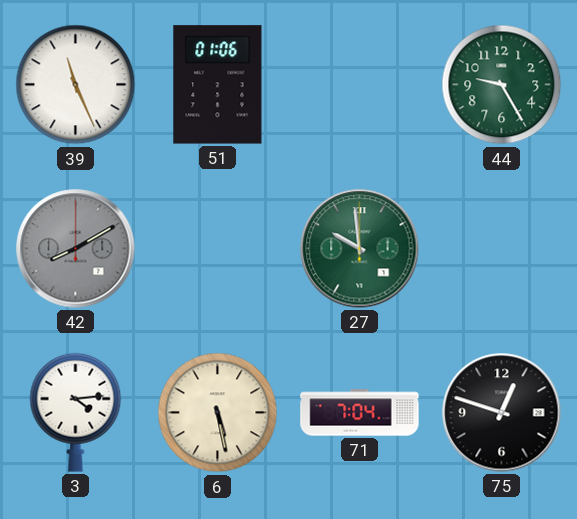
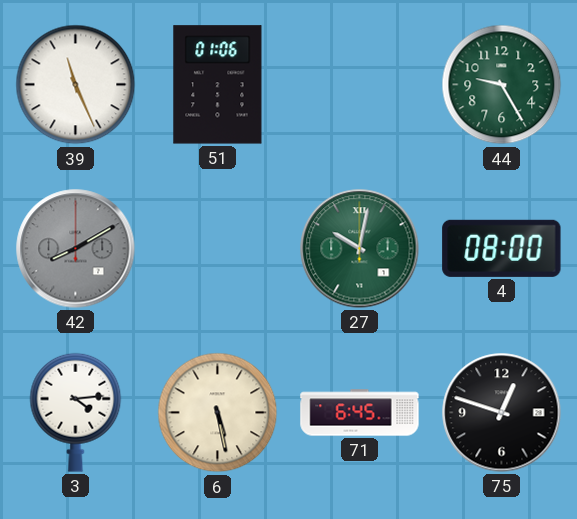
27: 9:59 -> 10:02 (360, 249)
4: none -> 08:00 (502, 248)
71: 7:04 -> 6:45 (360, 413)
